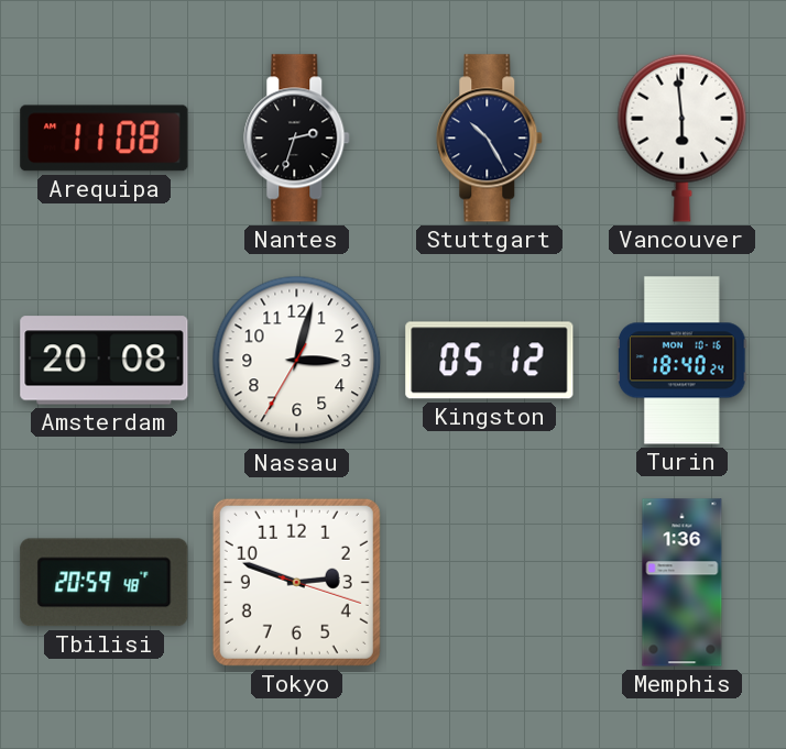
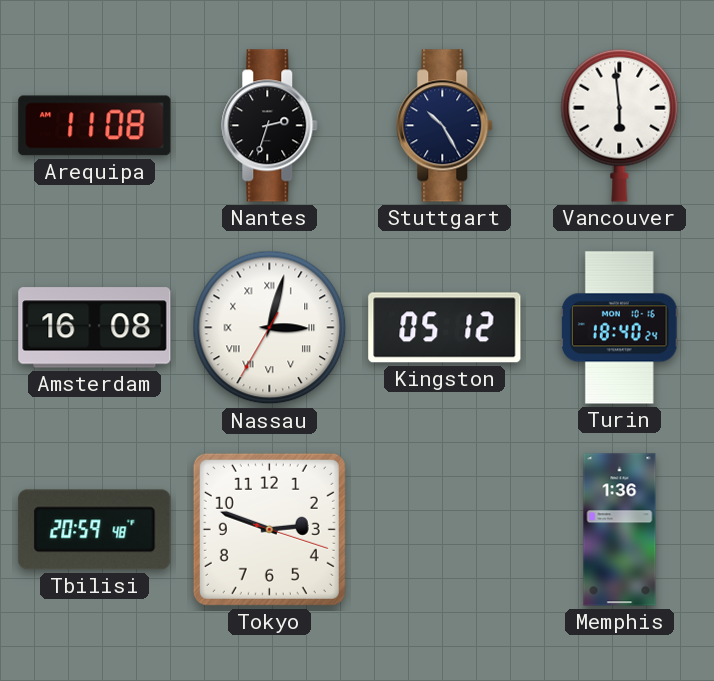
Amsterdam: 20:08 -> 16:08 (95, 328)
Nassau numerals: Arabic -> Roman (270, 328)
